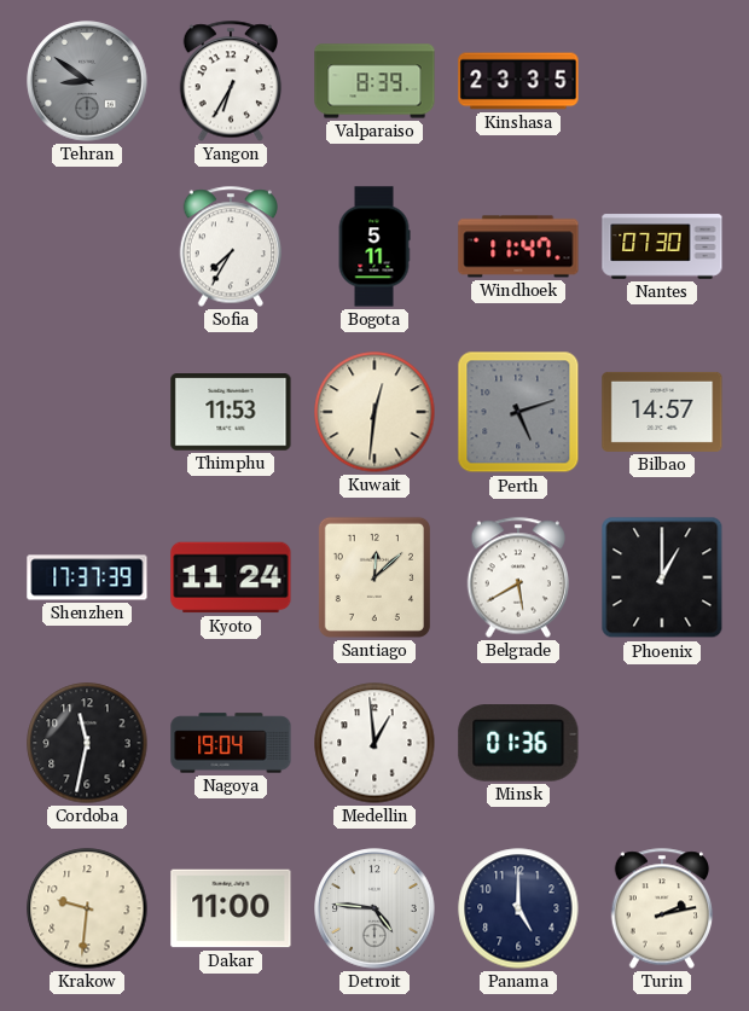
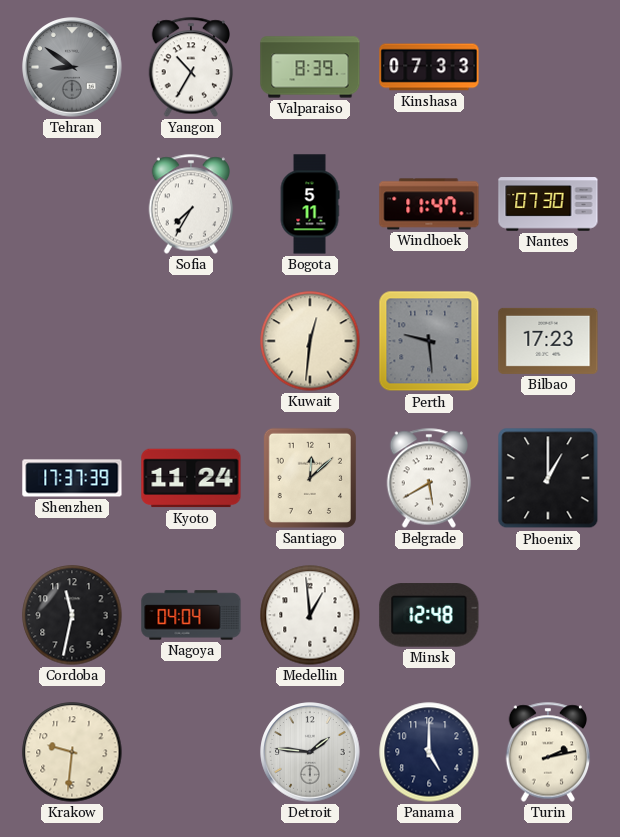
Yangon: 6:35 -> 10:35 (191, 67)
Kinshasa: 23:35 -> 07:33 (429, 67)
Thimphu: 11:53 -> none (231, 412)
Perth: 5:12 -> 9:29 (429, 341)
Bilbao: 14:57 -> 17:23 (548, 341)
Nagoya: 19:04 -> 04:04 (191, 615)
Minsk: 01:36 -> 12:48 (429, 615)
Dakar: 11:00 -> none (231, 908)
Detroit: 4:46 -> 1:46 (310, 752)
